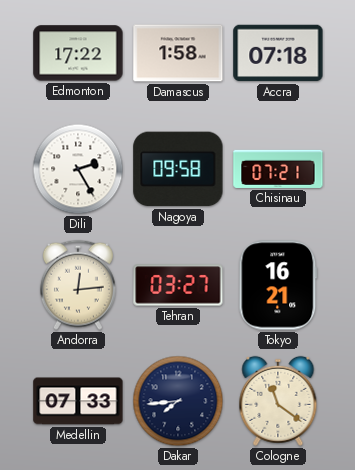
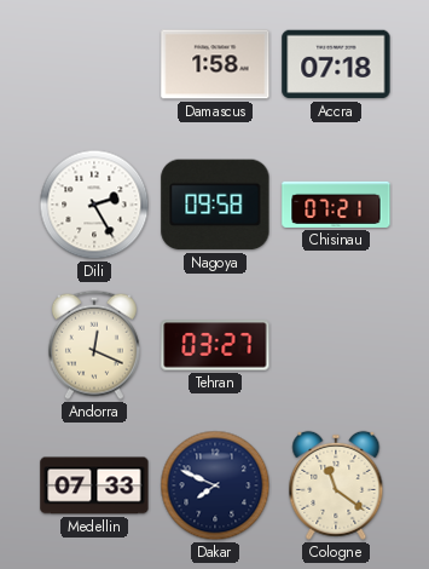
Edmonton: 17:22 -> none (78, 53)
Andorra: 12:14 -> 12:19 (94, 345)
Tokyo: 16:21 -> none (278, 285)
Dakar: 7:44 -> 7:49 (215, 485)
